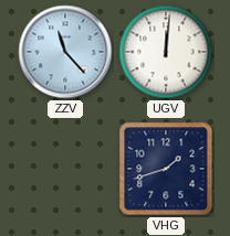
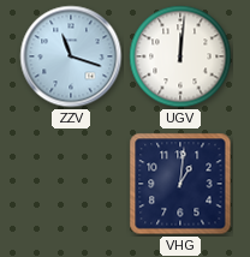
ZZV: 11:23 -> 11:18 (71, 56)
VHG: 1:42 -> 1:01 (180, 184)
